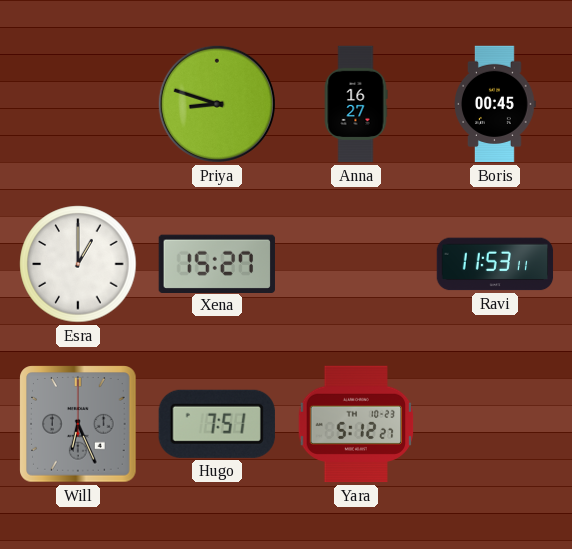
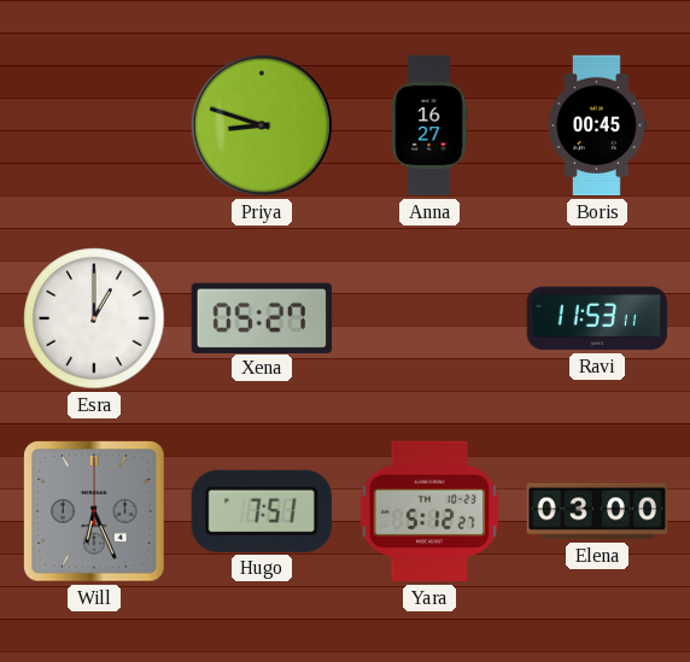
Xena: 15:27 -> 05:27 (262, 317)
Elena: none -> 03:00 (597, 511)
